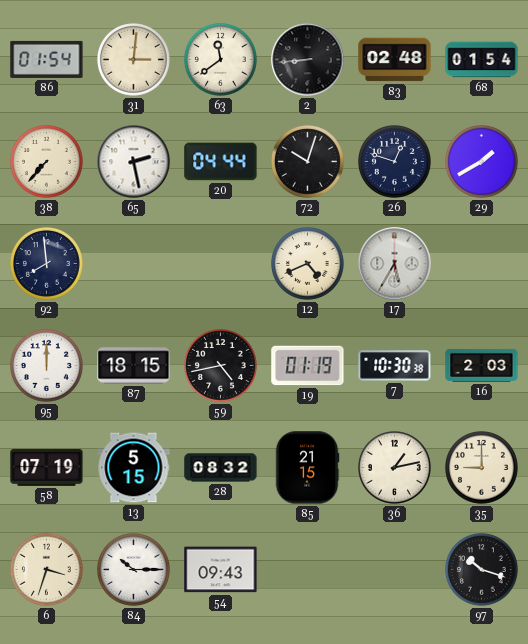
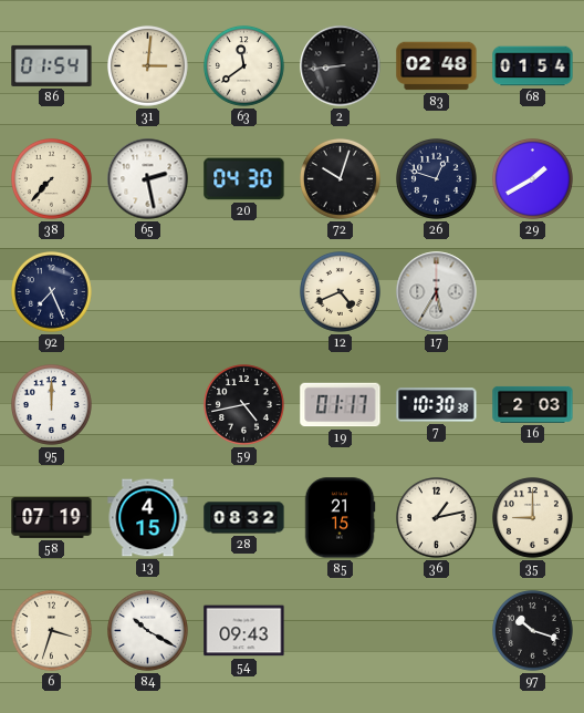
20: 04:44 -> 04:30 (244, 179)
92: 7:59 -> 7:26 (52, 292)
87: 18:15 -> none (134, 366)
19: 01:19 -> 01:17 (341, 405)
13: 5:15 -> 4:15 (148, 518)
84: 10:15 -> 10:20 (148, 631)
